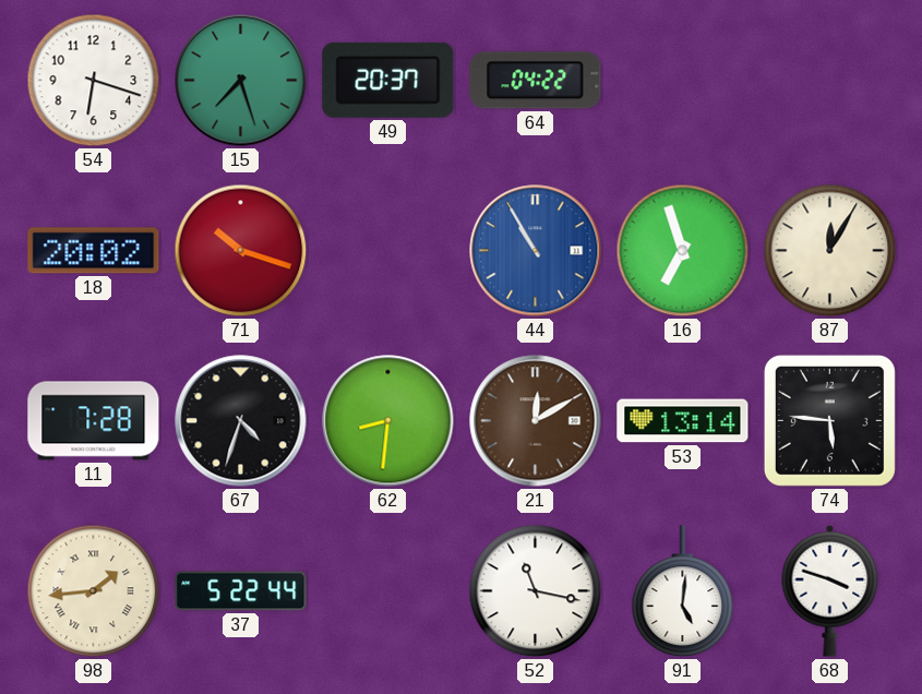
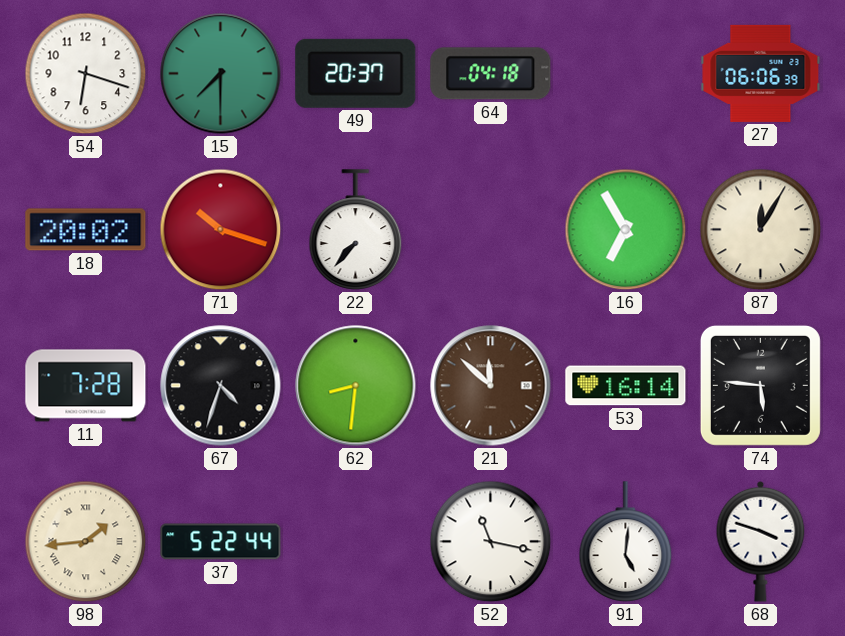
15: 7:27 -> 7:30 (221, 74)
64: 04:22 -> 04:18 (491, 74)
27: none -> 06:06 (761, 73)
22: none -> 7:37 (356, 230)
44: 10:55 -> none (536, 251)
16: 6:57 -> 6:55 (626, 230)
21: 12:10 -> 11:52 (491, 386)
53: 13:14 -> 16:14 (626, 386)
